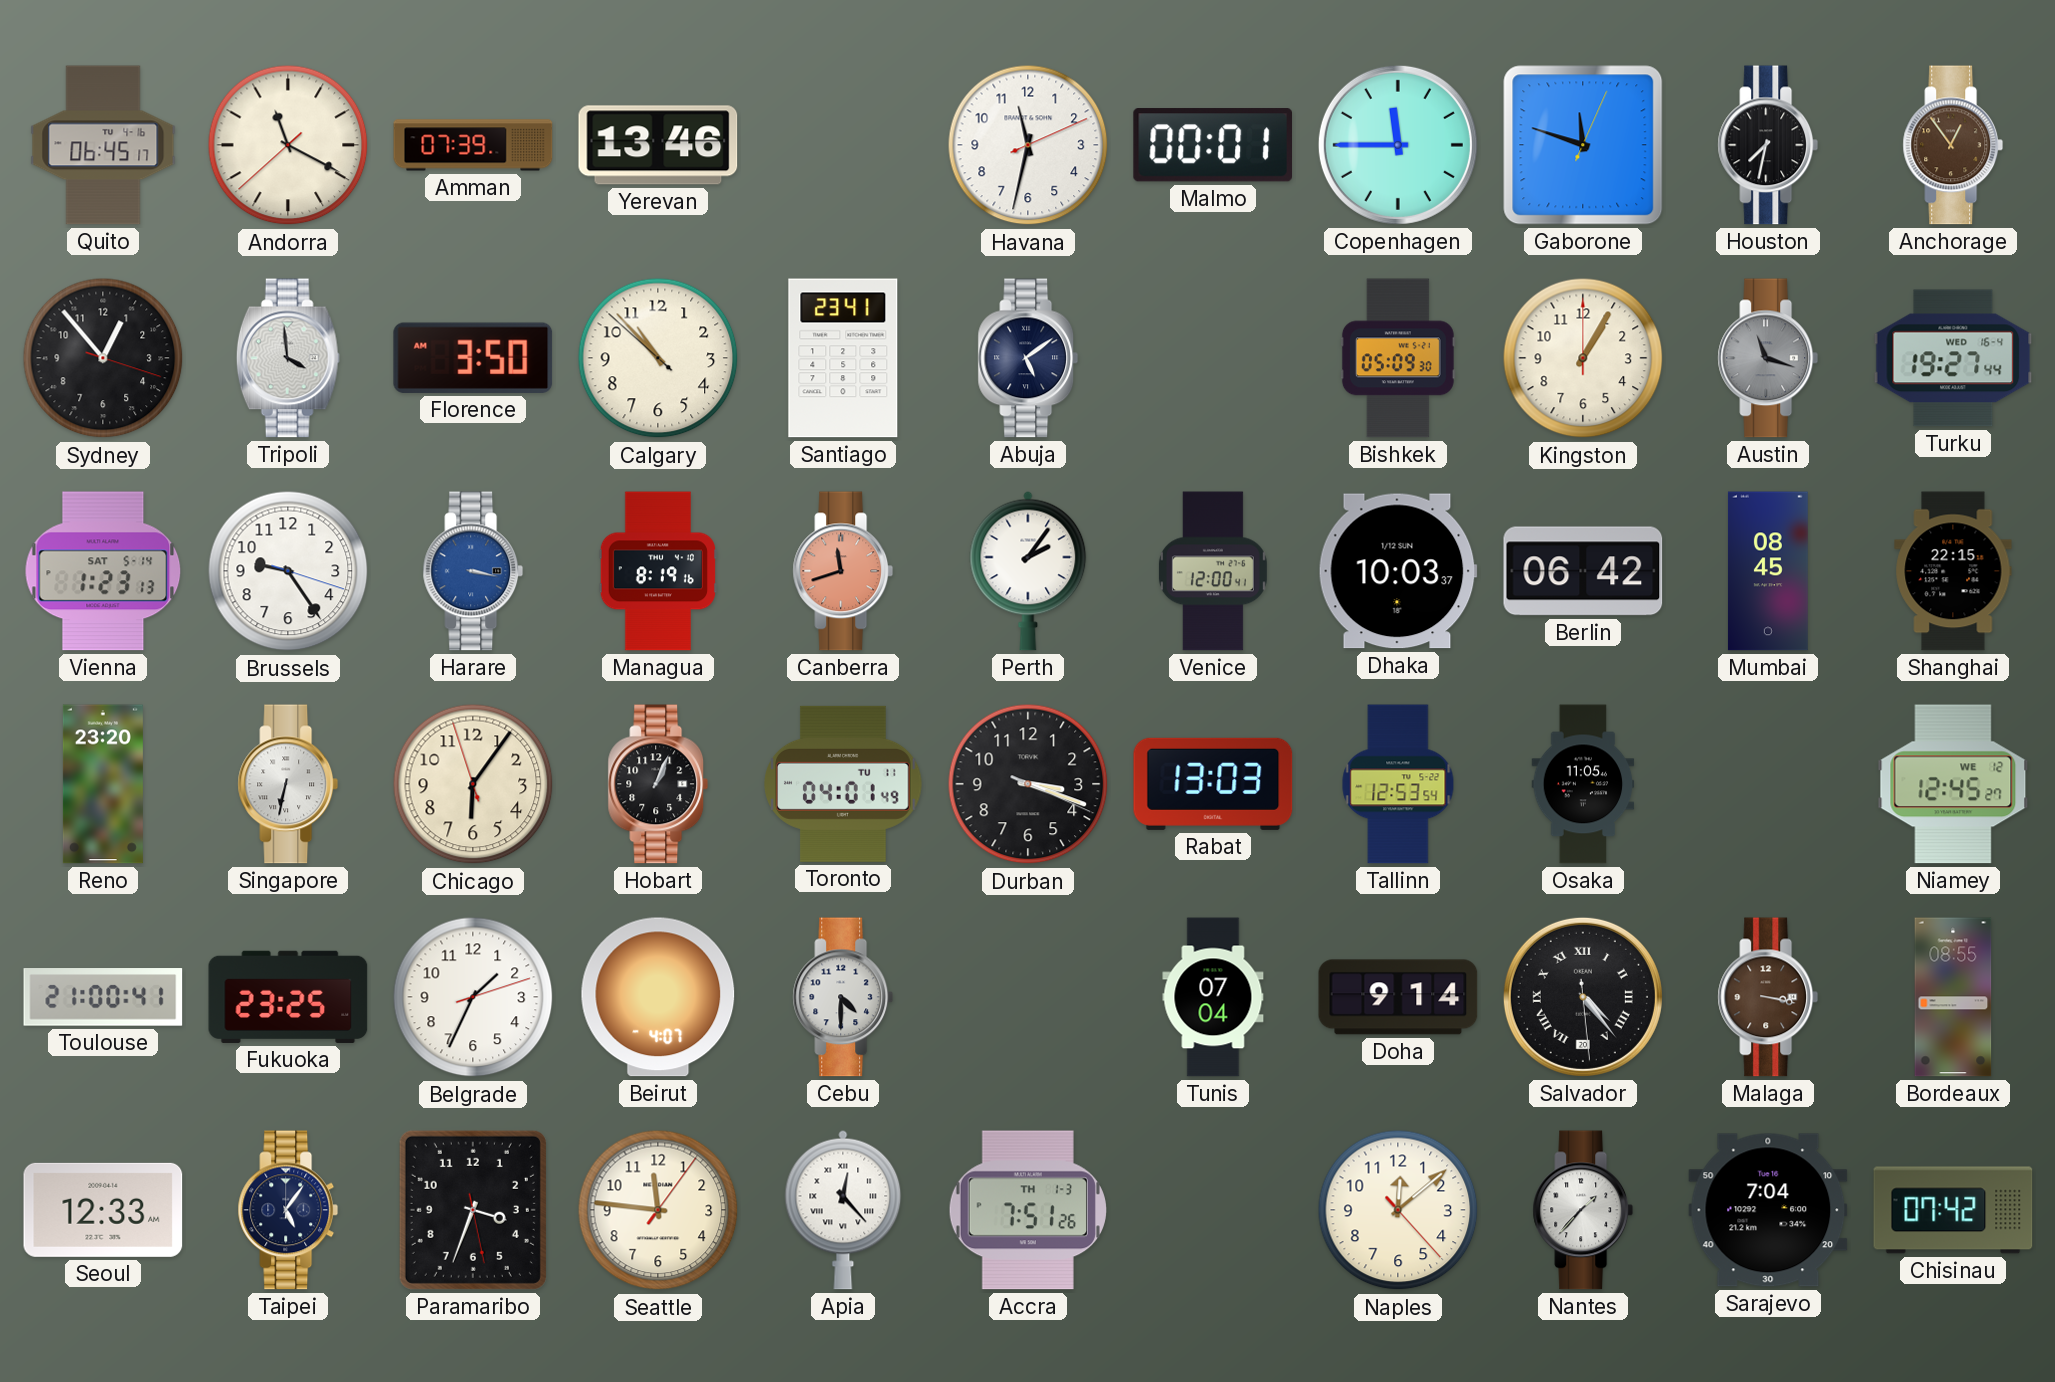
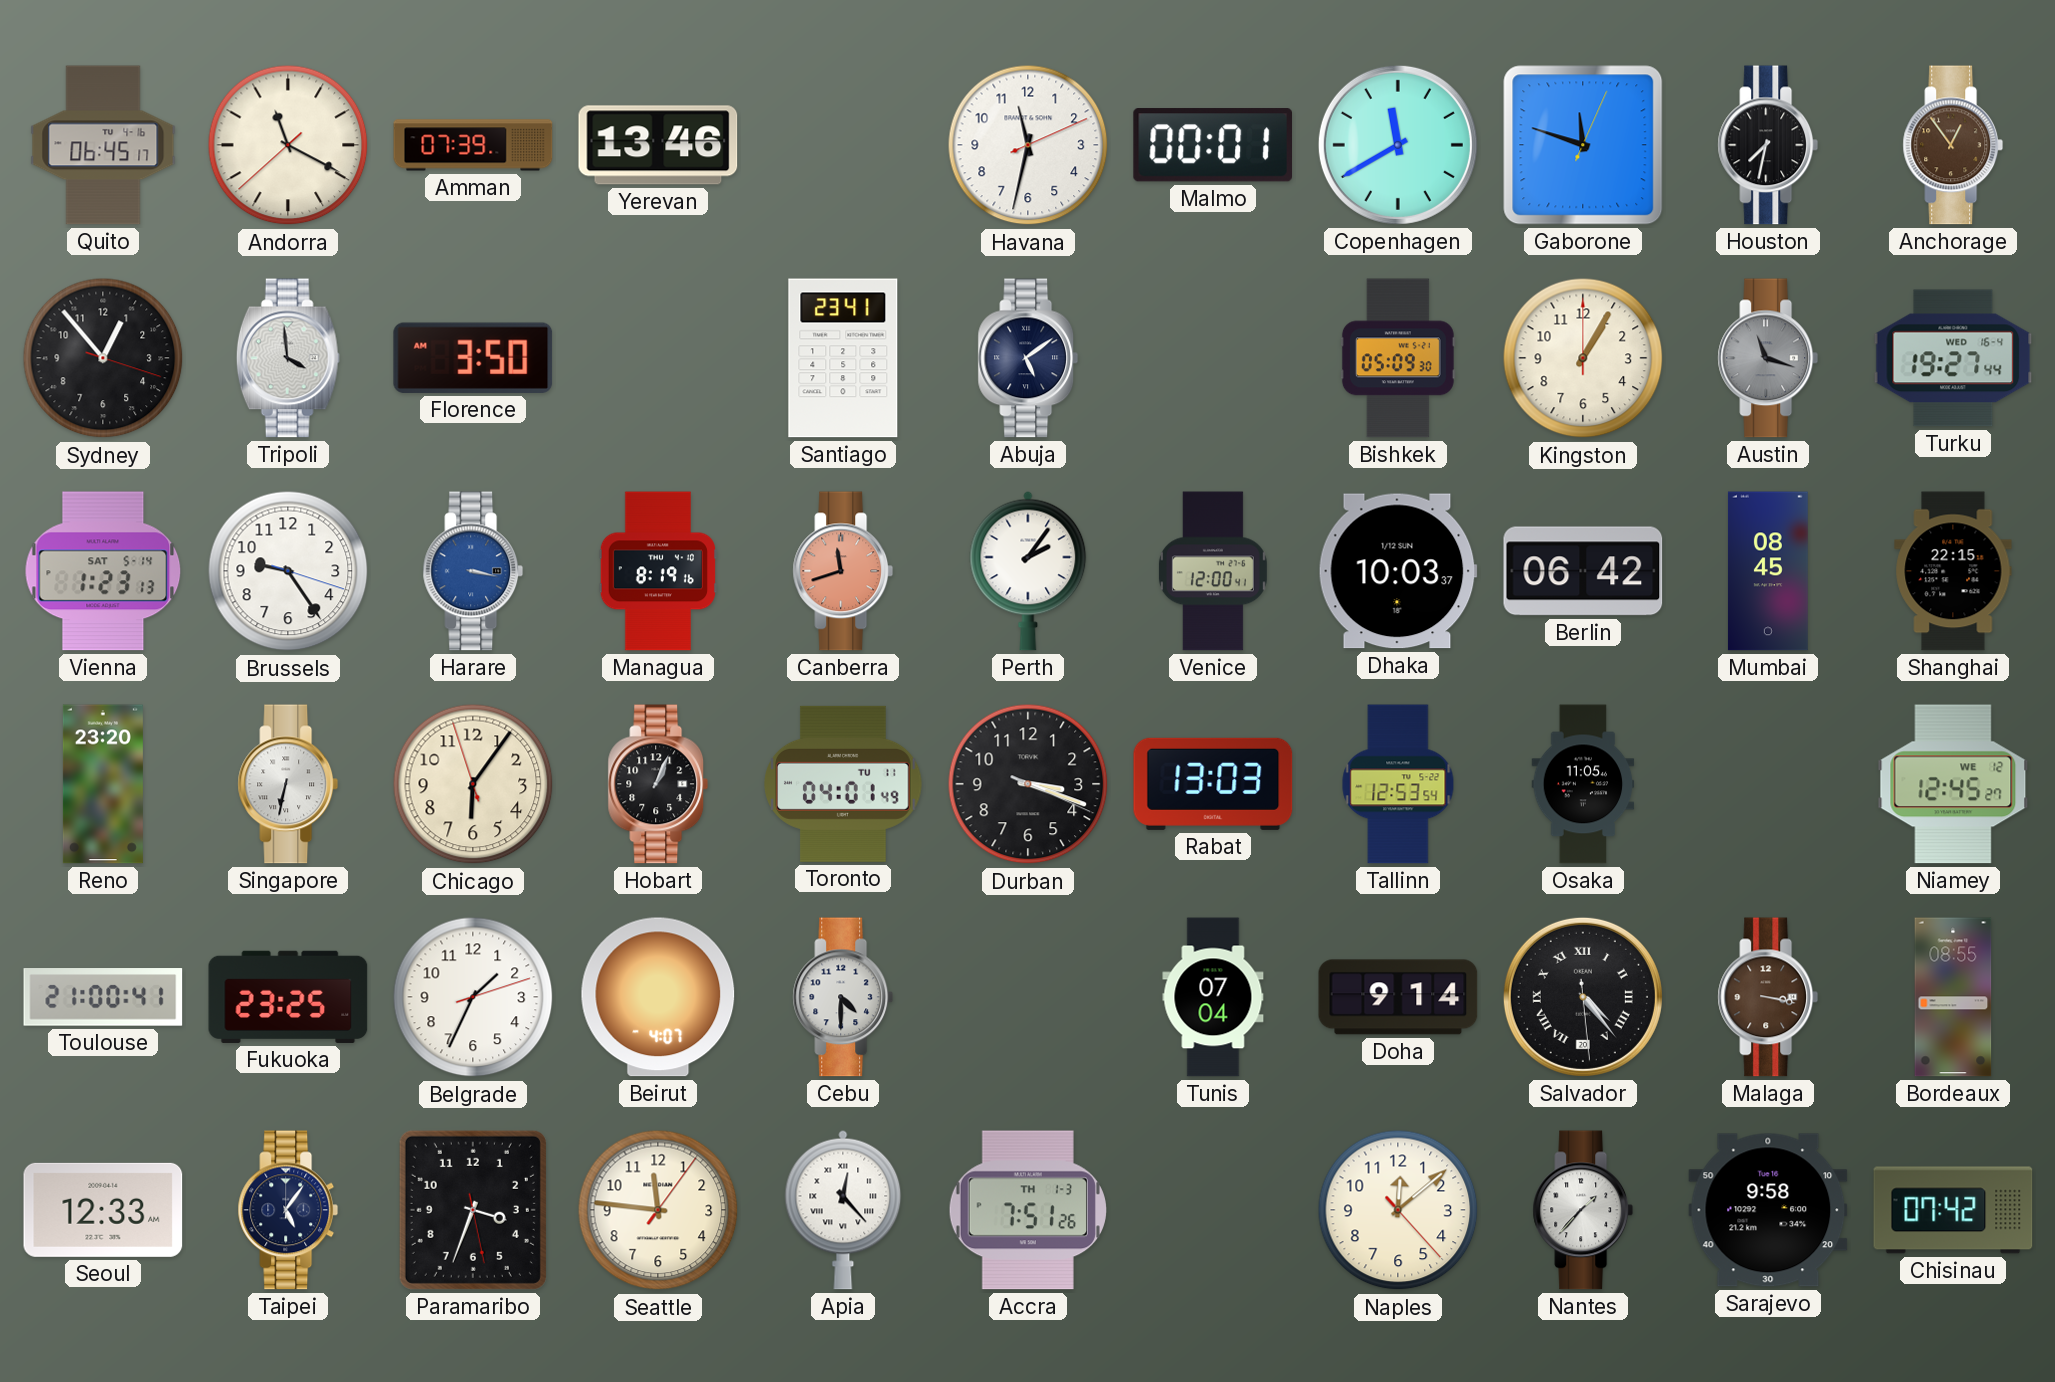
Copenhagen: 11:45 -> 11:40 (1398, 145)
Calgary: 10:52 -> none (658, 358)
Sarajevo: 7:04 -> 9:58 (1768, 1210)
